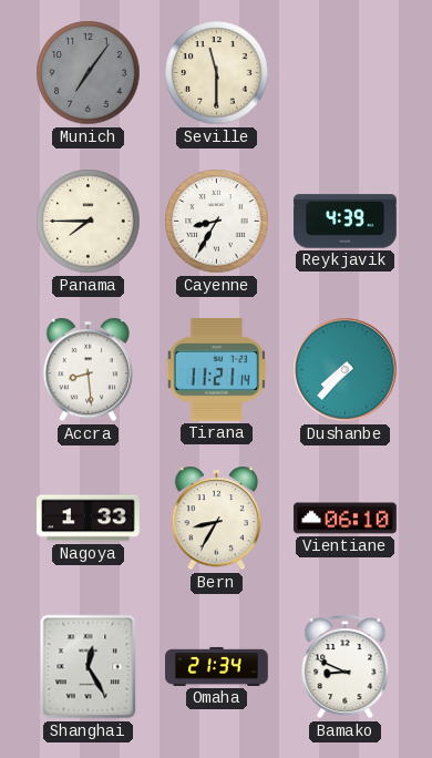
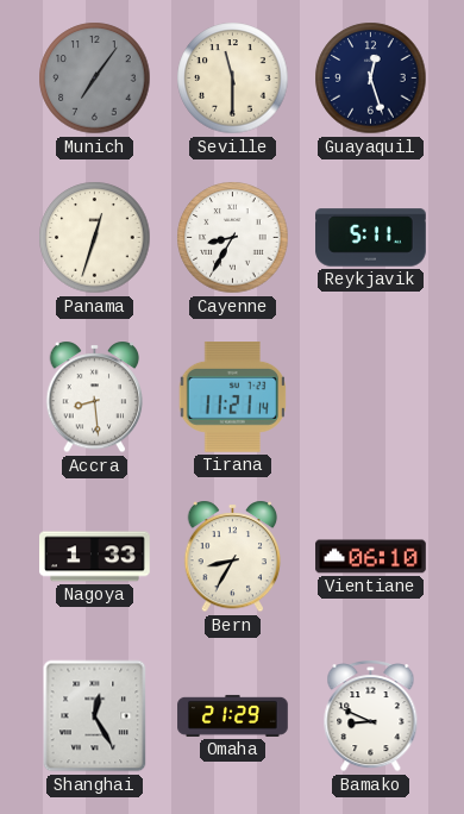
Guayaquil: none -> 12:27 (371, 79)
Panama: 7:45 -> 12:33 (95, 238)
Reykjavik: 4:39 -> 5:11 (371, 238)
Dushanbe: 7:37 -> none (346, 370)
Omaha: 21:34 -> 21:29 (233, 715)
